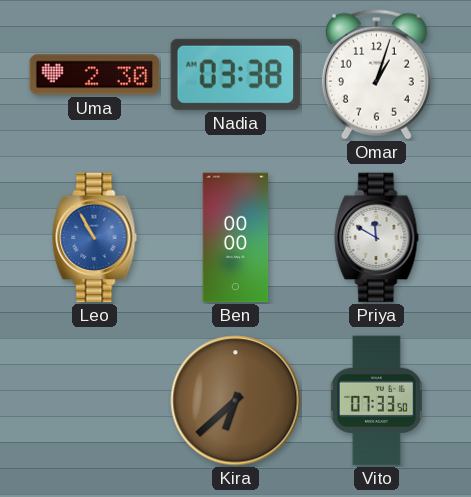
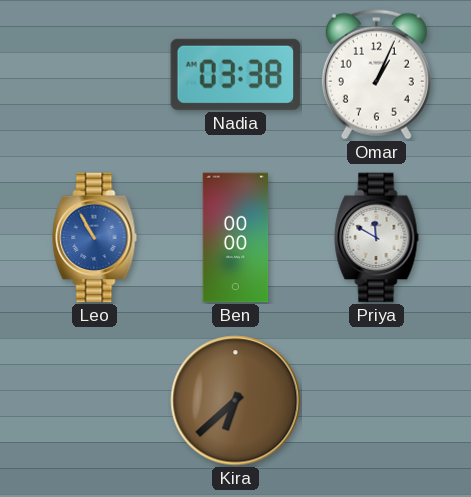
Uma: 2:30 -> none (95, 75)
Omar: 1:03 -> 1:04 (376, 74)
Vito: 07:33 -> none (376, 401)
